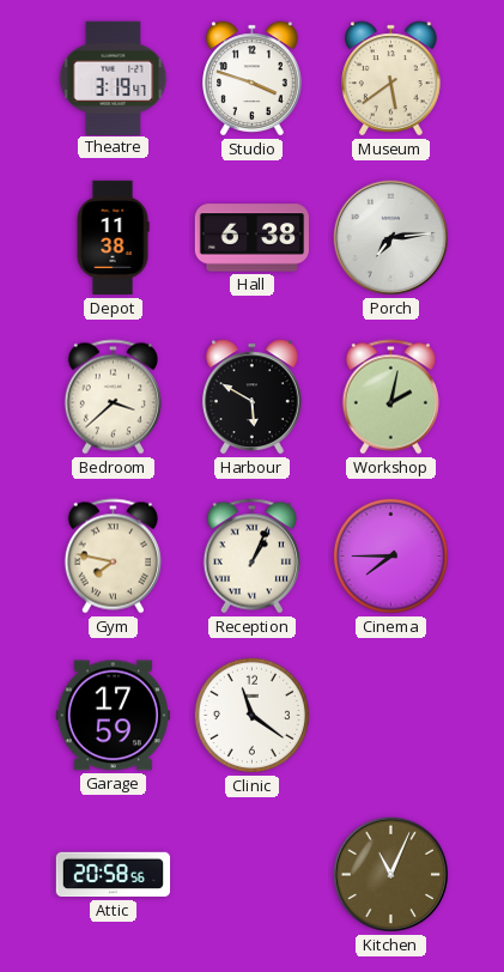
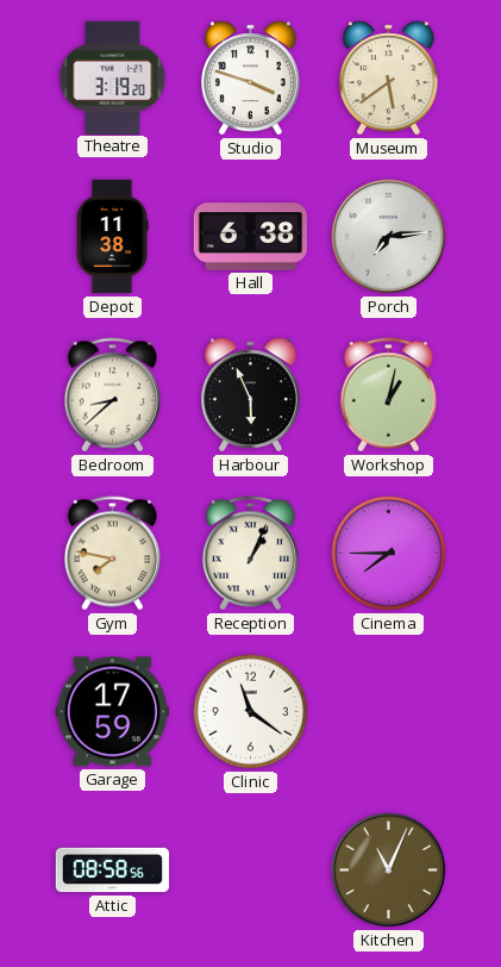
Theatre: 3:19:47 -> 3:19:20 (113, 77)
Bedroom: 3:38 -> 8:38 (112, 395)
Harbour: 5:50 -> 5:56 (251, 395)
Workshop: 2:02 -> 1:02 (388, 395)
Attic: 20:58 -> 08:58 (113, 871)
